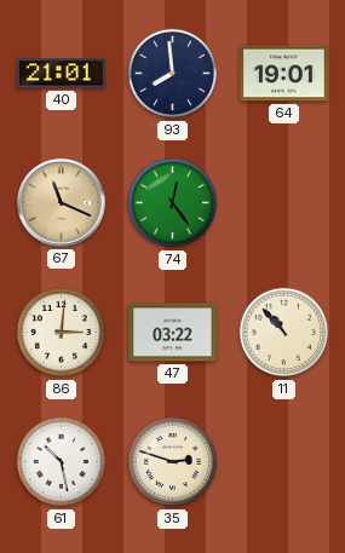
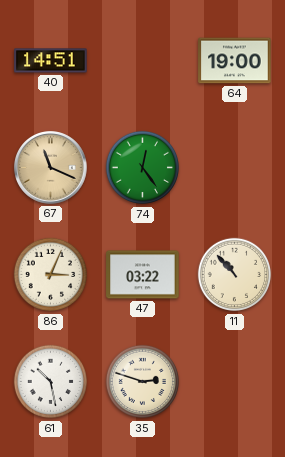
40: 21:01 -> 14:51 (51, 61)
93: 7:59 -> none (173, 74)
64: 19:01 -> 19:00 (235, 61)
86: 3:01 -> 3:04 (51, 275)
